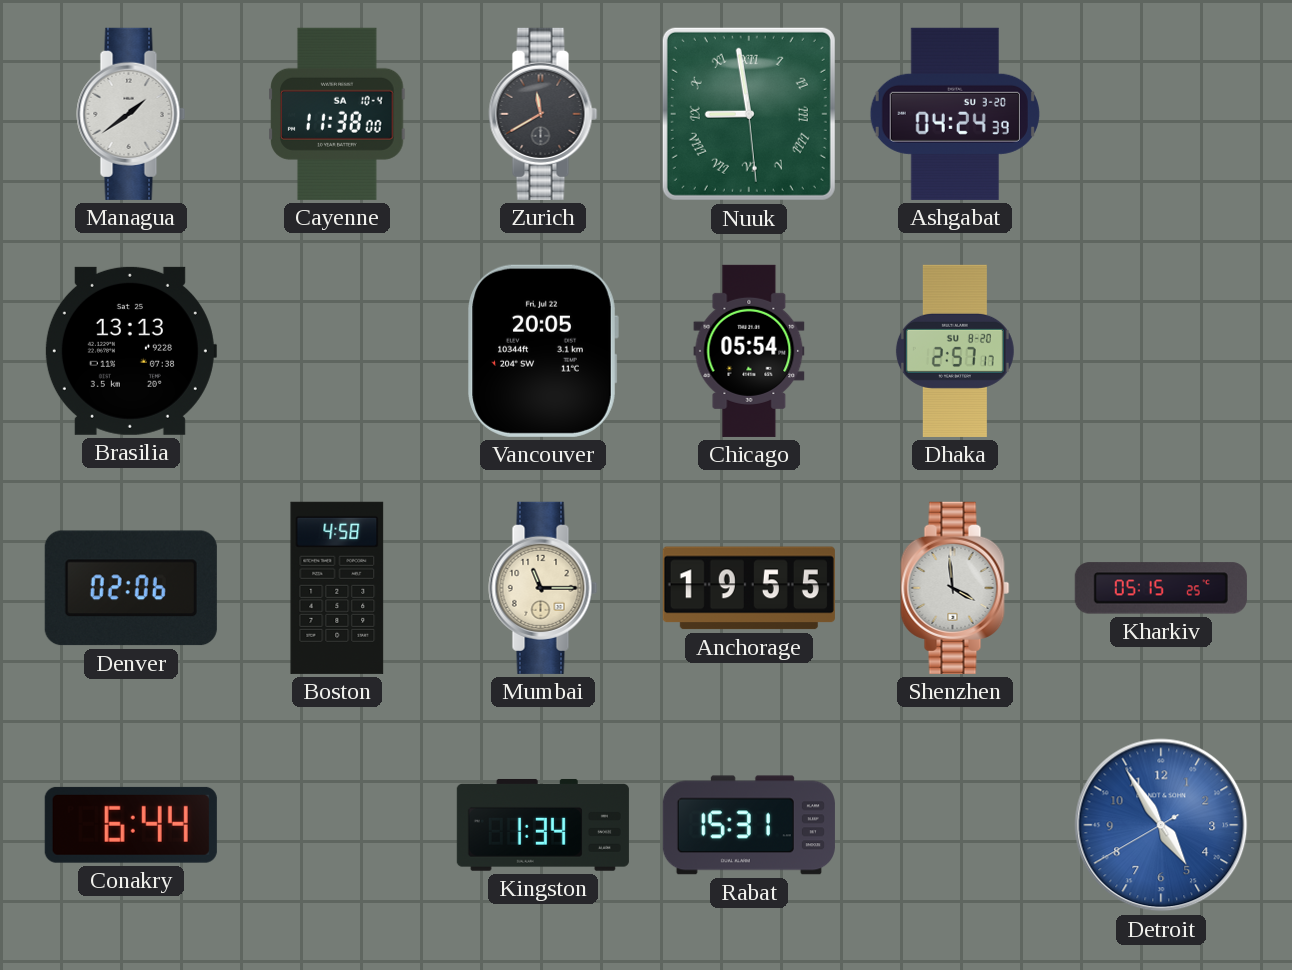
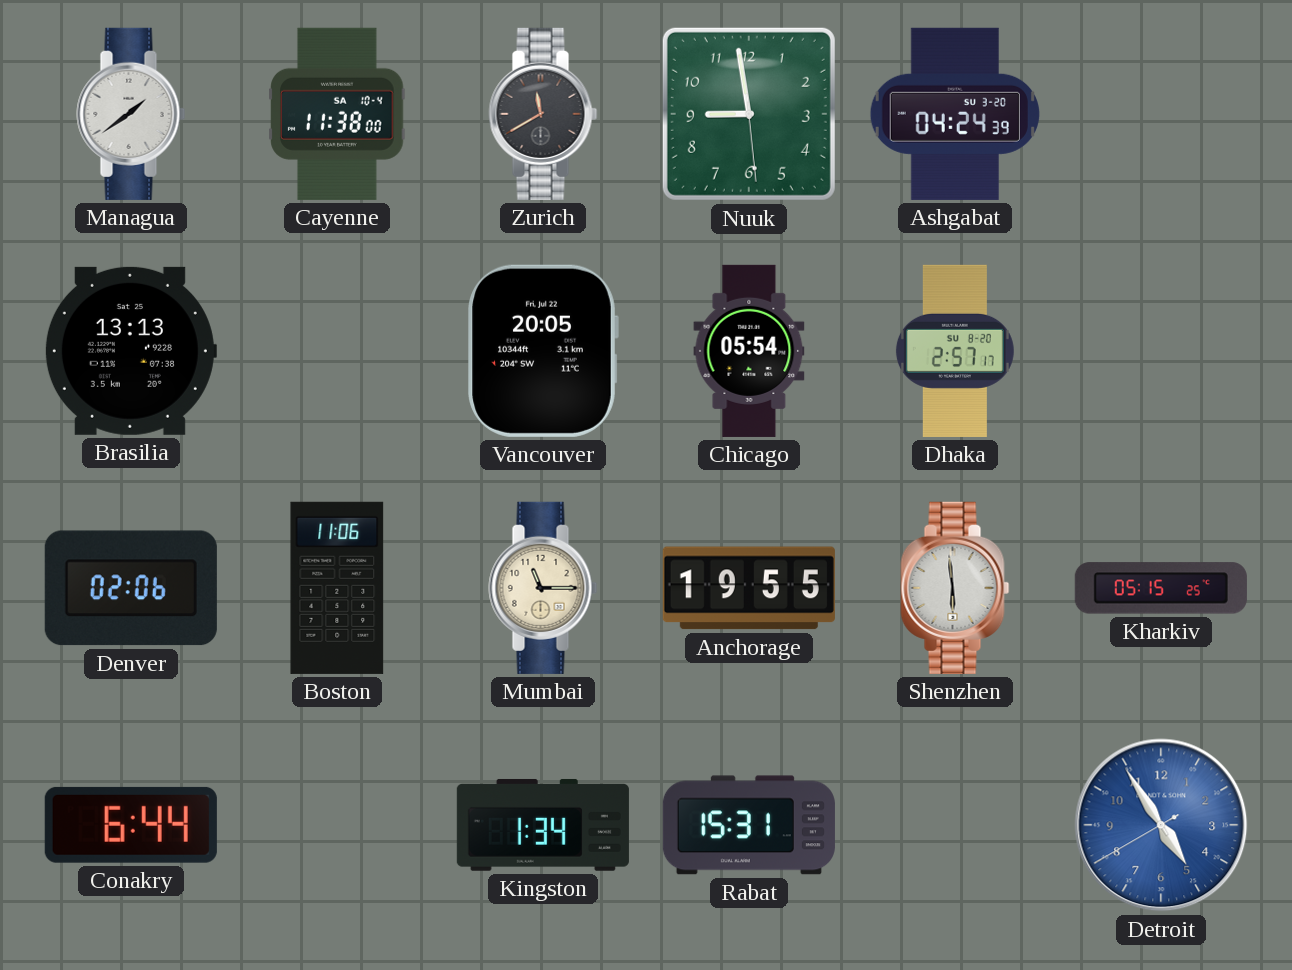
Nuuk numerals: Roman -> Arabic (749, 114)
Boston: 4:58 -> 11:06 (337, 588)
Shenzhen: 3:59 -> 5:59 (955, 588)
